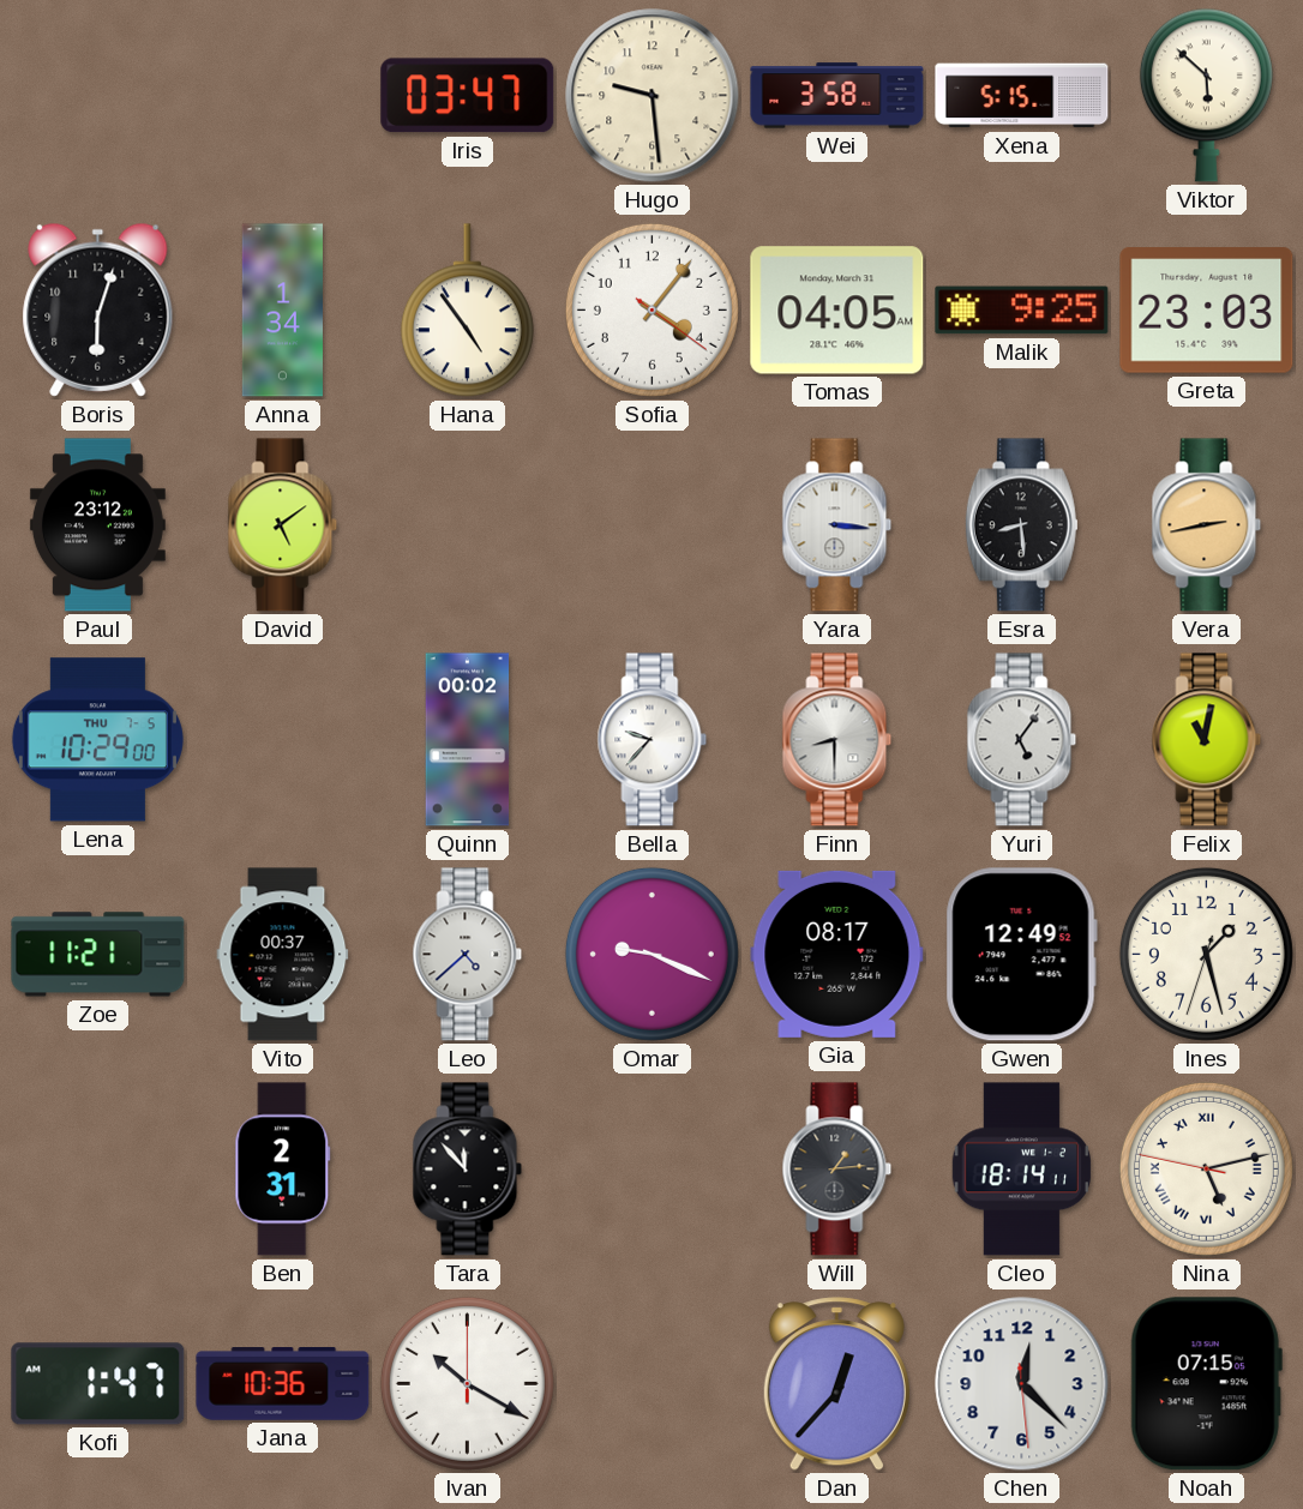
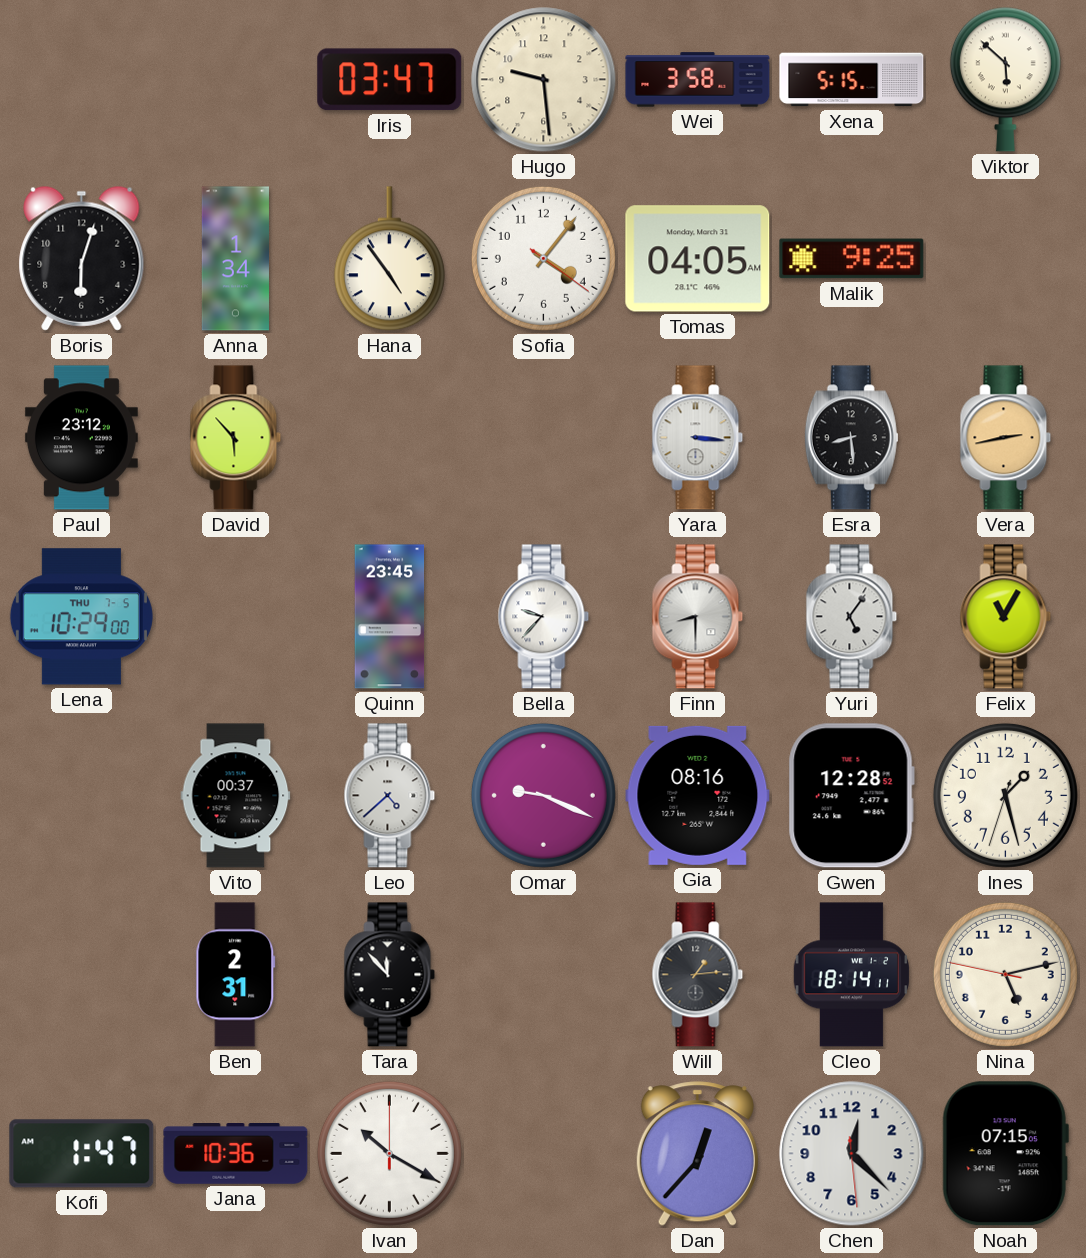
Greta: 23:03 -> none (1207, 311)
David: 5:09 -> 5:53 (236, 438)
Quinn: 00:02 -> 23:45 (390, 617)
Felix: 11:02 -> 11:05 (1006, 617)
Zoe: 11:21 -> none (98, 955)
Gia: 08:17 -> 08:16 (698, 795)
Gwen: 12:49 -> 12:28 (851, 796)
Nina numerals: Roman -> Arabic (1005, 974)
